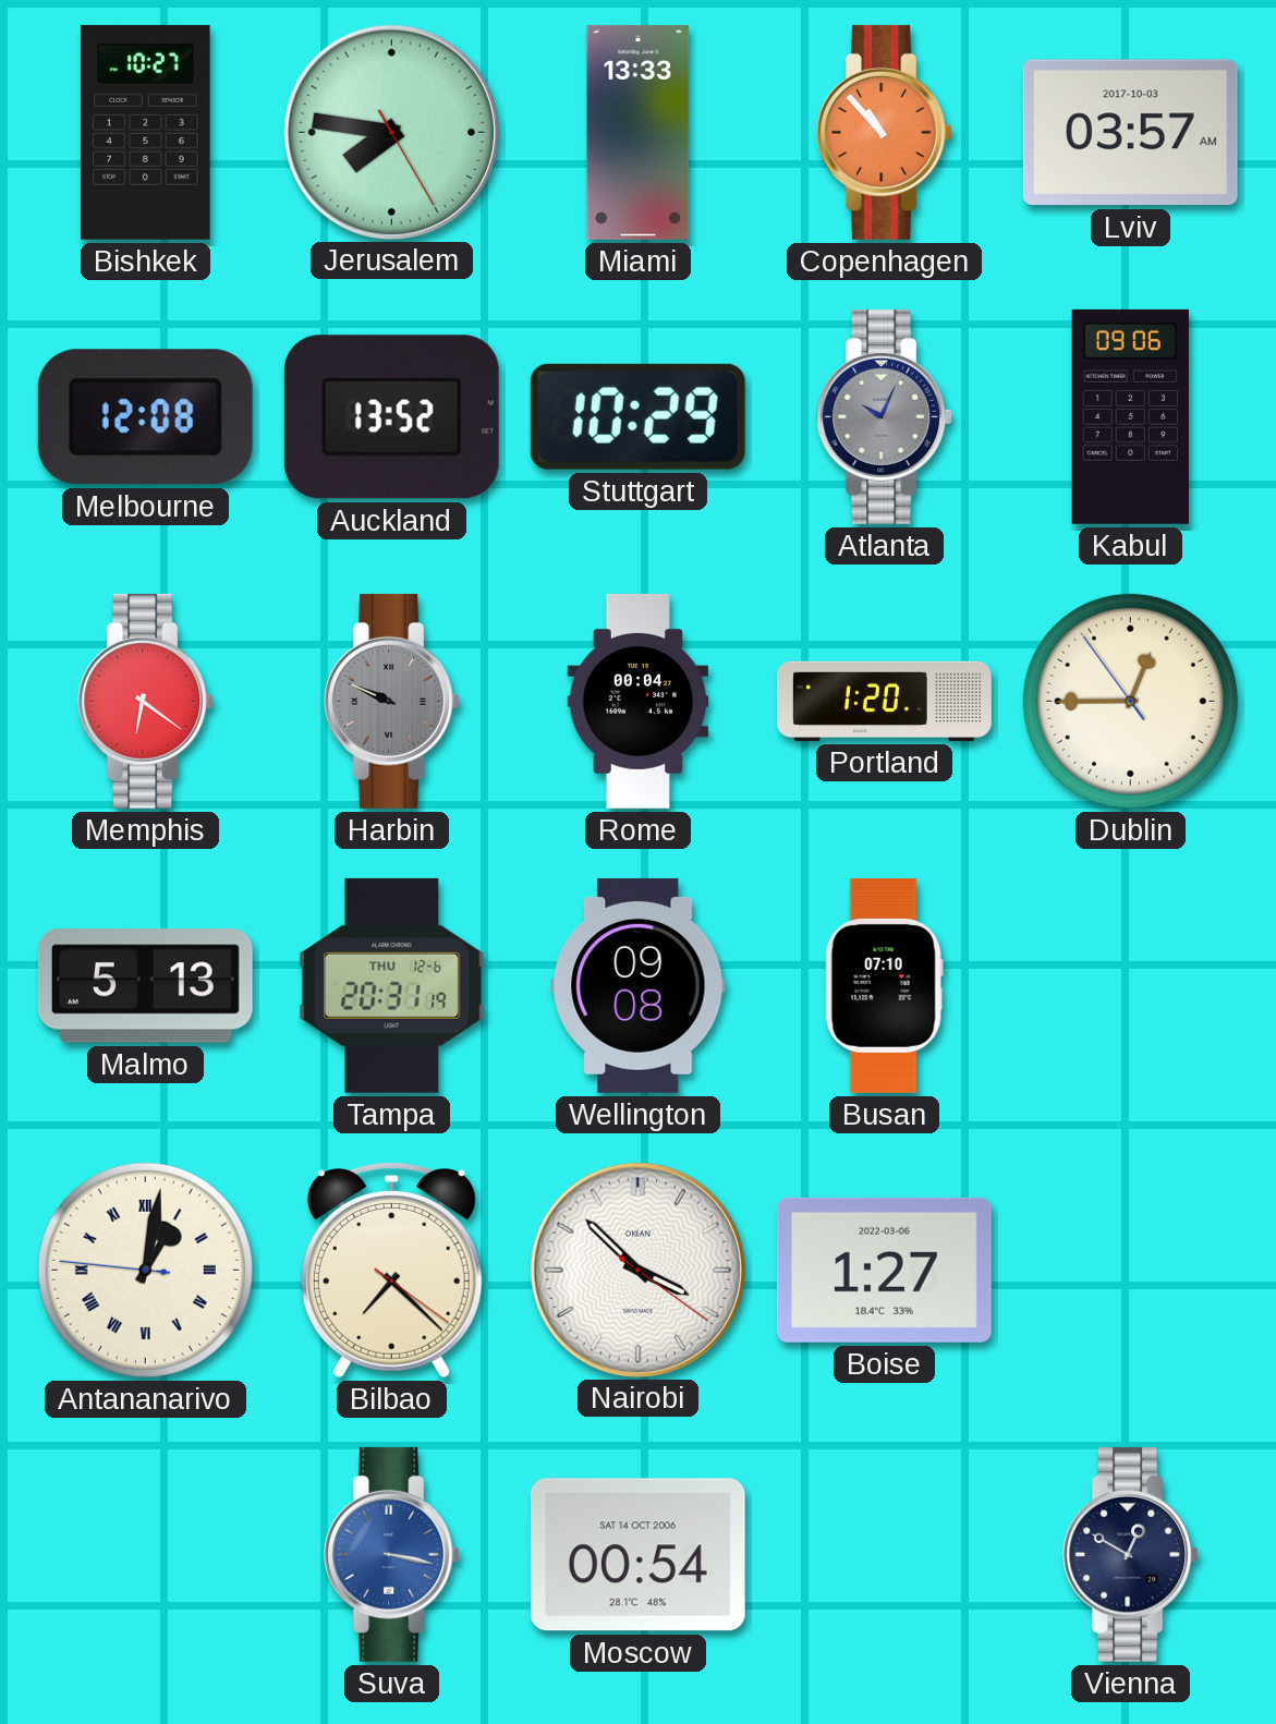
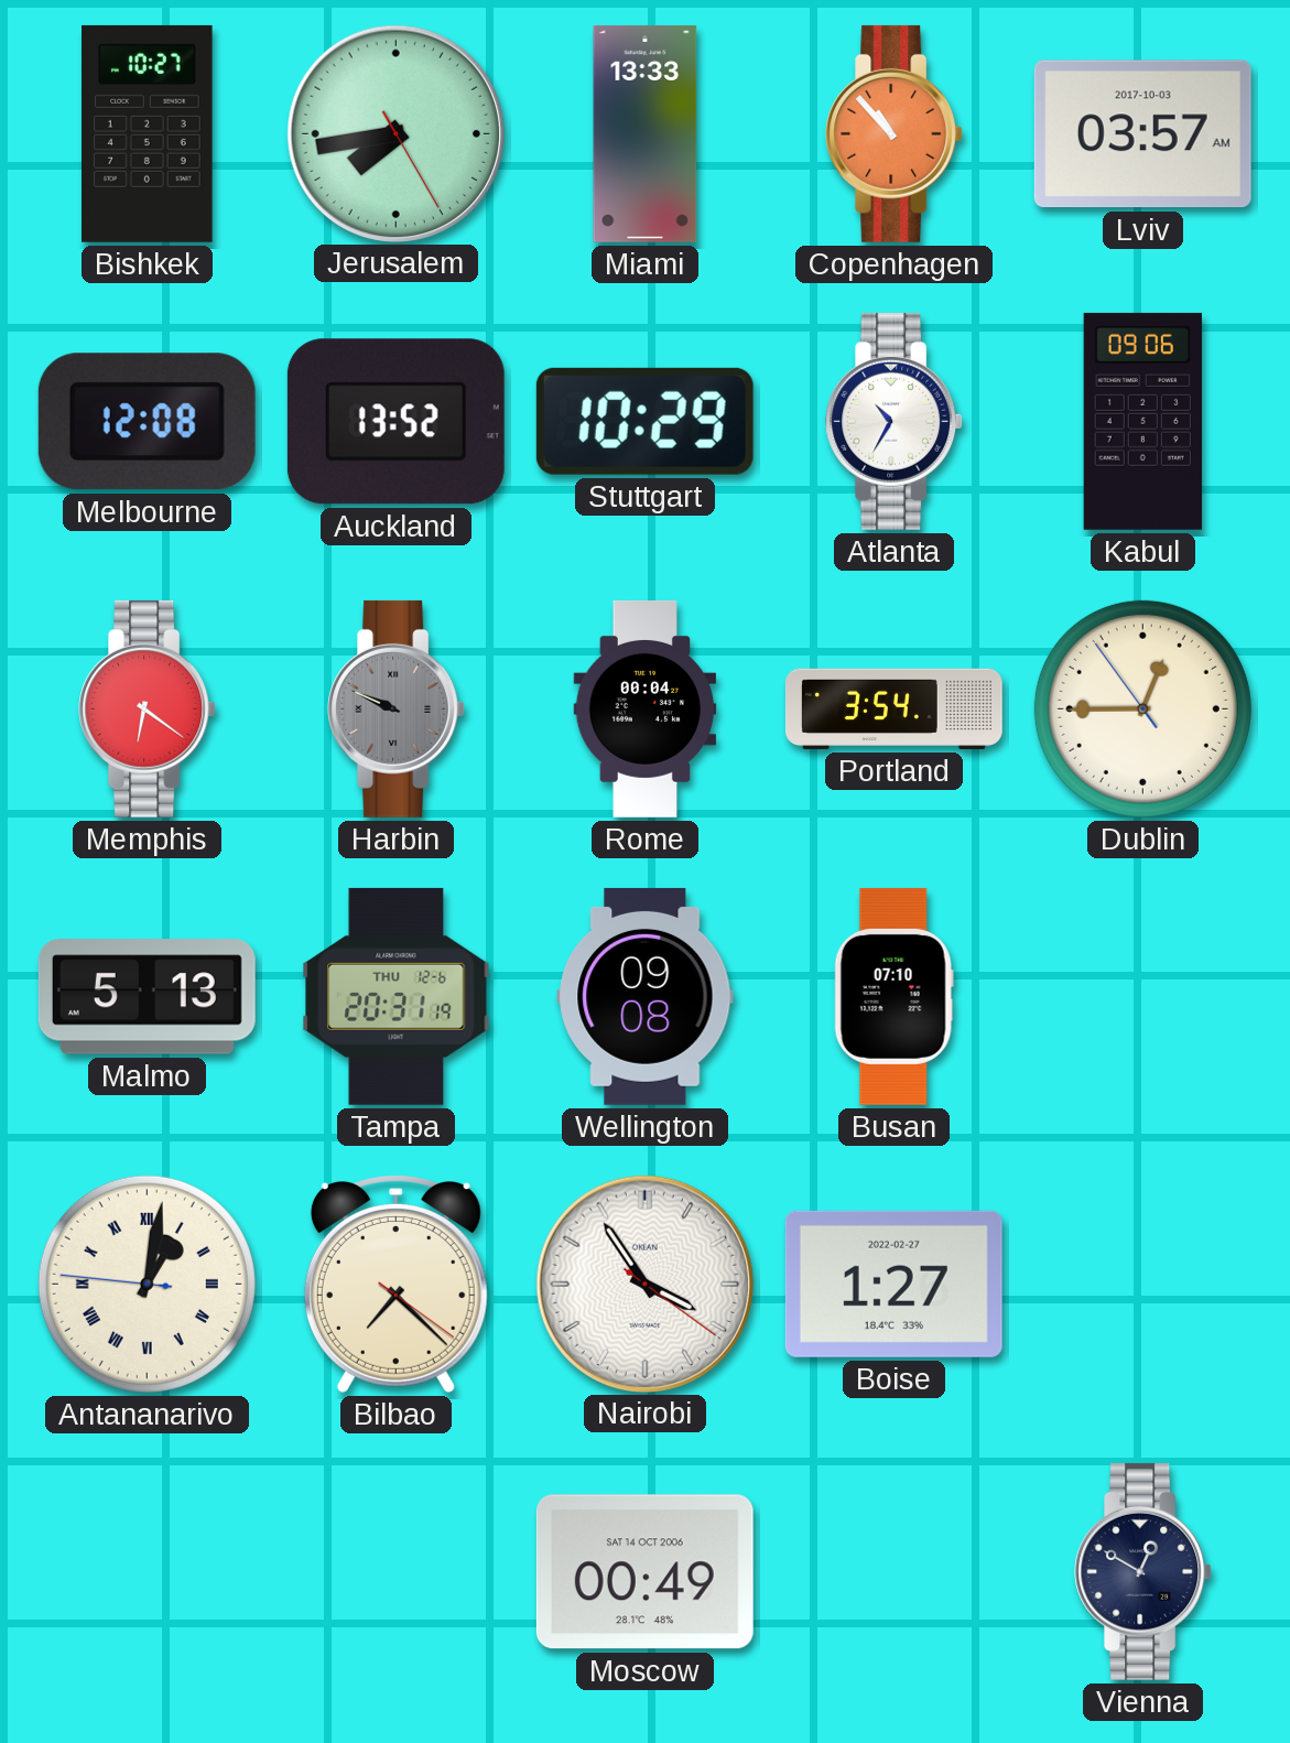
Jerusalem: 7:46 -> 7:43 (395, 133)
Atlanta: 10:04 -> 10:35 (895, 421)
Atlanta dial: grey -> white (895, 421)
Portland: 1:20 -> 3:54 (895, 708)
Nairobi: 3:52 -> 3:54 (644, 1284)
Boise date: 2022-03-06 -> 2022-02-27 (893, 1284)
Suva: 3:17 -> none (392, 1554)
Moscow: 00:54 -> 00:49 (644, 1572)
